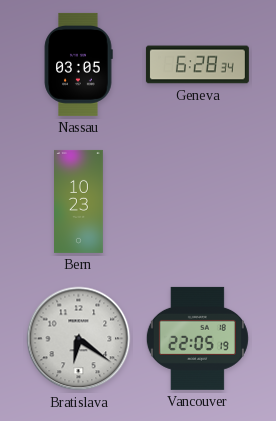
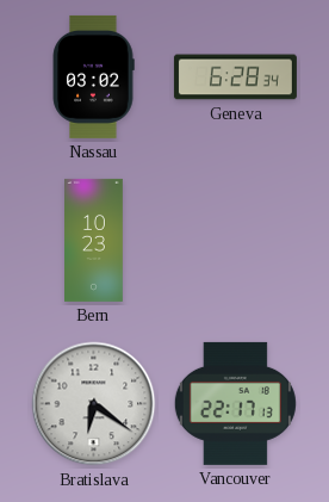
Nassau: 03:05 -> 03:02 (93, 76)
Vancouver: 22:05 -> 22:17 (235, 403)
